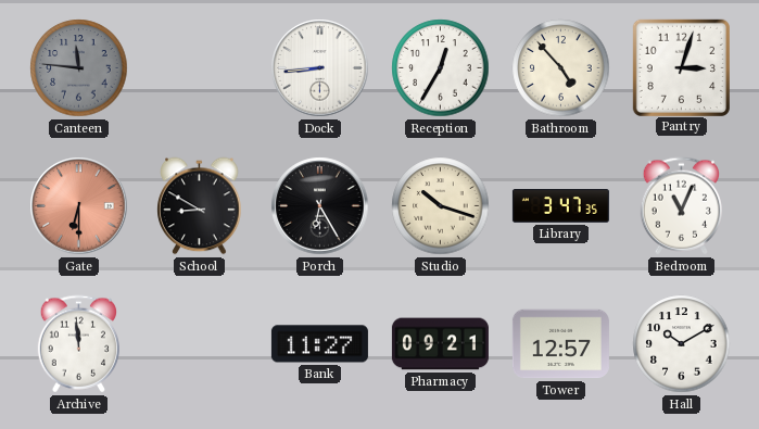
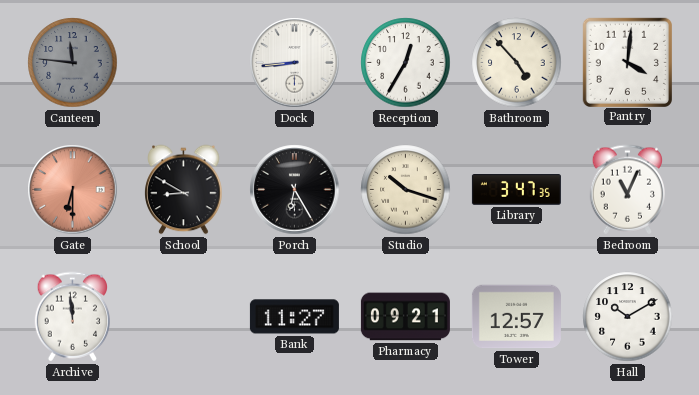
Pantry: 3:03 -> 4:01 (627, 62)
